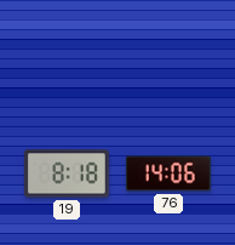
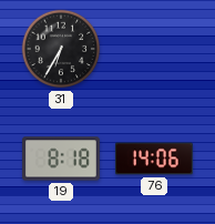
31: none -> 6:35 (61, 49)
